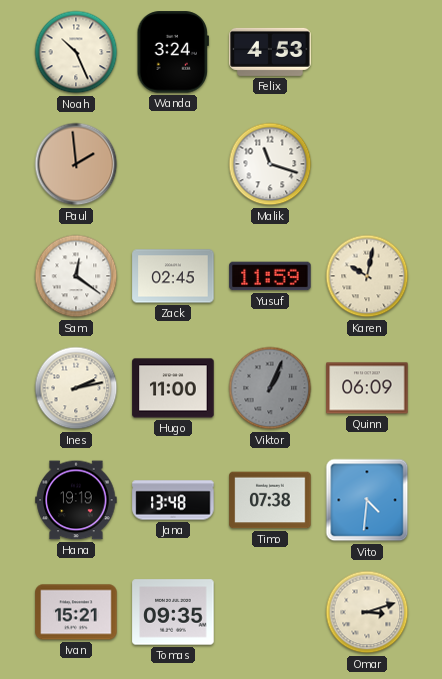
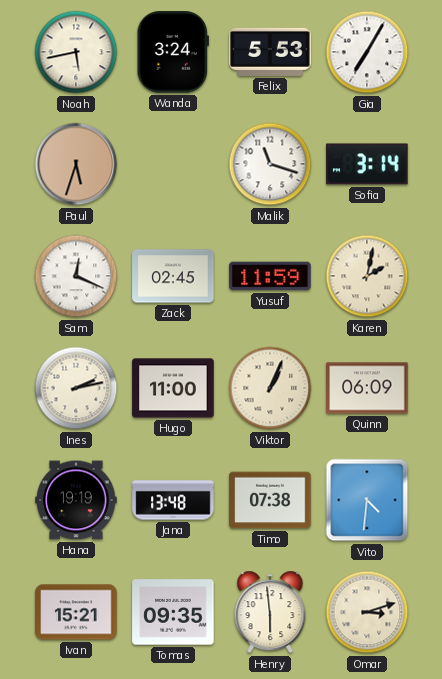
Noah: 10:26 -> 5:43 (76, 52)
Felix: 4:53 -> 5:53 (270, 52)
Gia: none -> 7:05 (367, 52)
Paul: 1:59 -> 5:33 (76, 164)
Sofia: none -> 3:14 (367, 164)
Sam: 12:21 -> 12:19 (76, 276)
Karen: 10:02 -> 2:02 (367, 276)
Viktor dial: grey -> cream (270, 388)
Henry: none -> 5:59 (270, 612)
